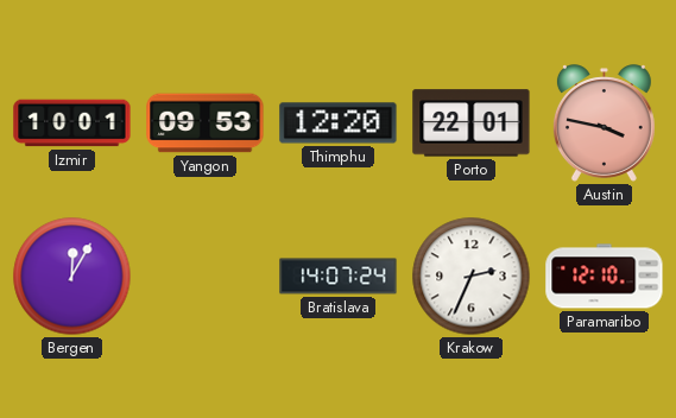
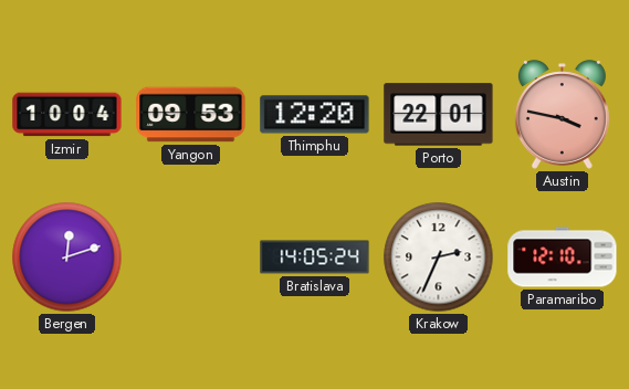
Izmir: 10:01 -> 10:04 (67, 115)
Bergen: 12:05 -> 12:12 (67, 257)
Bratislava: 14:07 -> 14:05 (315, 257)
